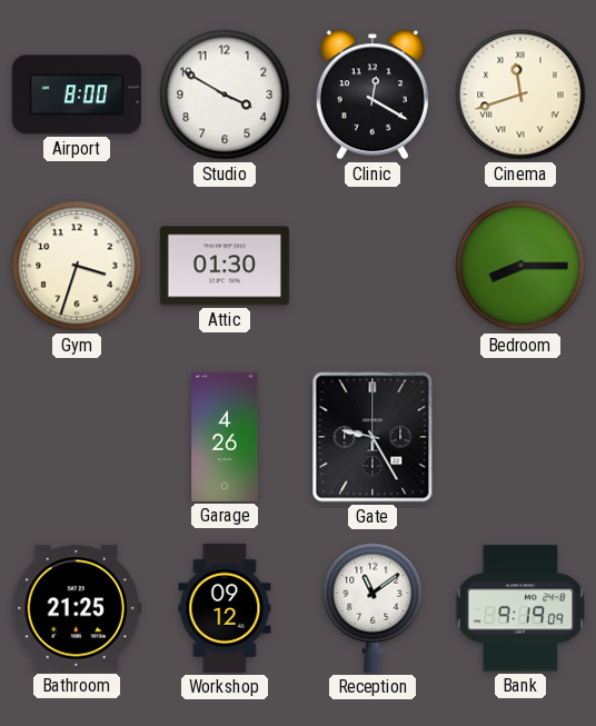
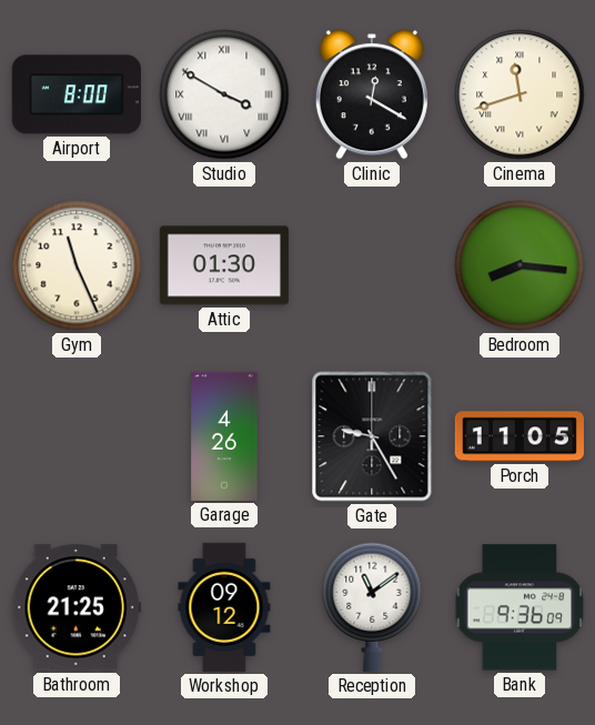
Studio numerals: Arabic -> Roman (224, 94)
Gym: 3:33 -> 11:26 (77, 265)
Bedroom: 8:15 -> 8:16 (520, 265)
Porch: none -> 11:05 (520, 436)
Bank: 9:19 -> 9:36 (520, 607)
